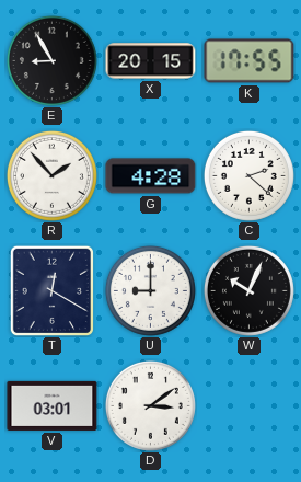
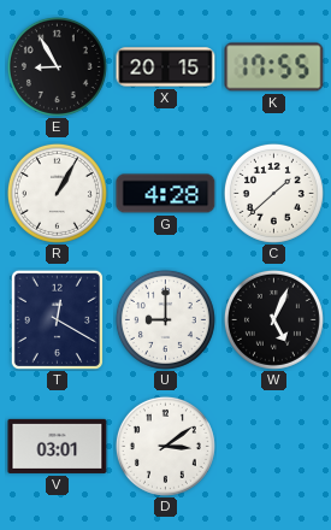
R: 1:53 -> 1:05 (57, 193)
C: 2:22 -> 1:38 (273, 193)
W: 10:04 -> 5:04 (273, 319)
